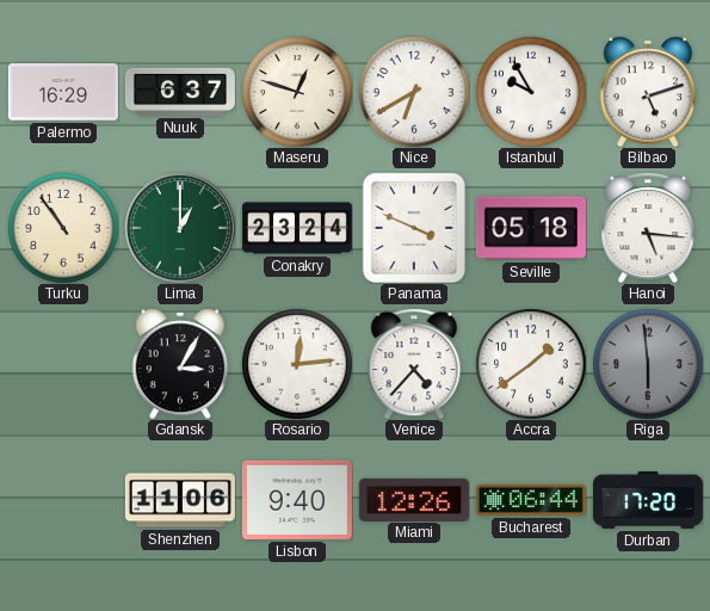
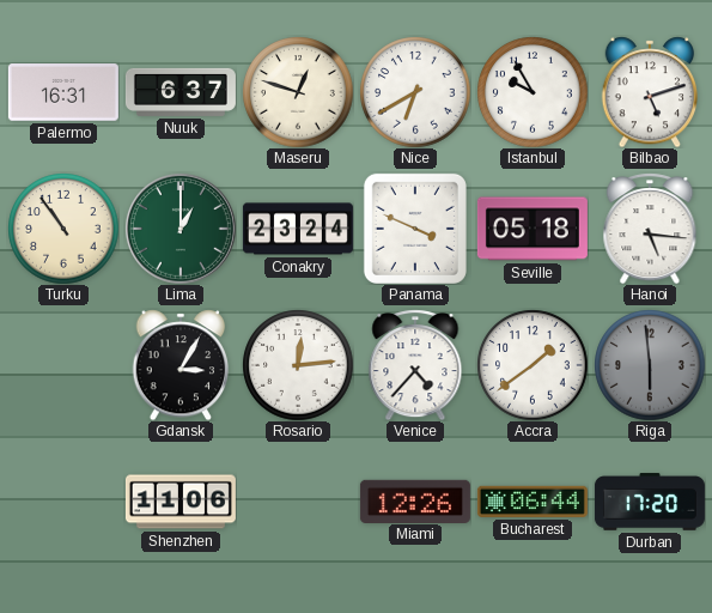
Palermo: 16:29 -> 16:31 (63, 92)
Lisbon: 9:40 -> none (297, 500)
